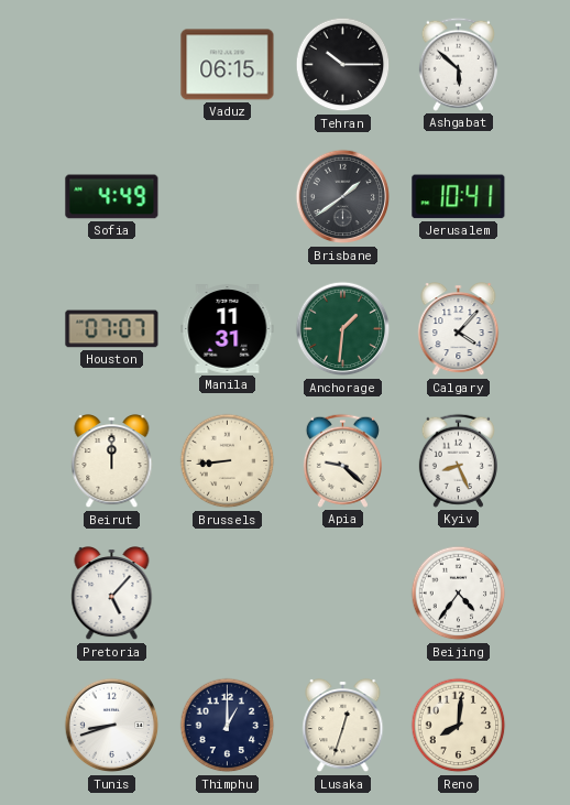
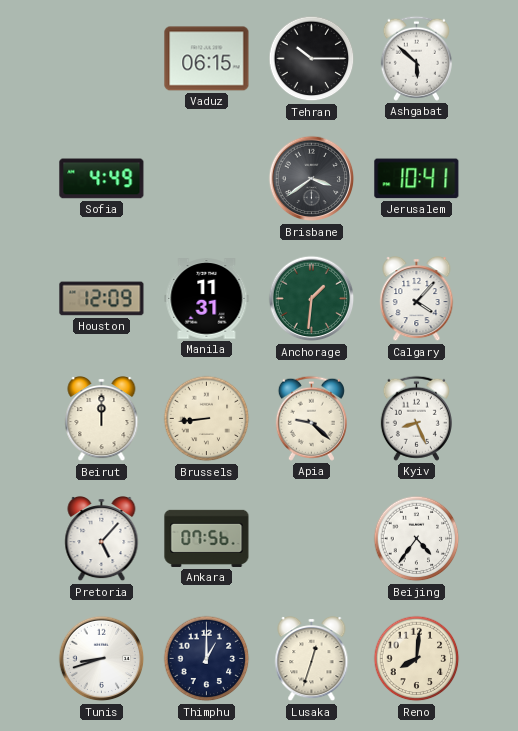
Brisbane: 1:39 -> 3:39 (312, 179)
Houston: 07:07 -> 12:09 (102, 299)
Ankara: none -> 07:56 (207, 538)
